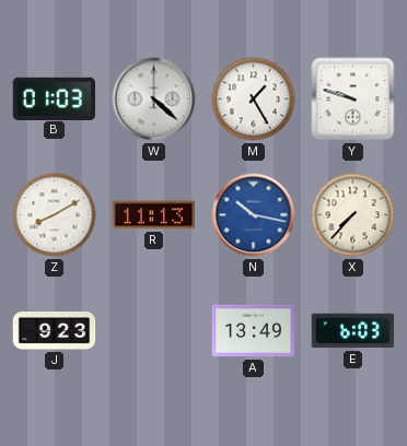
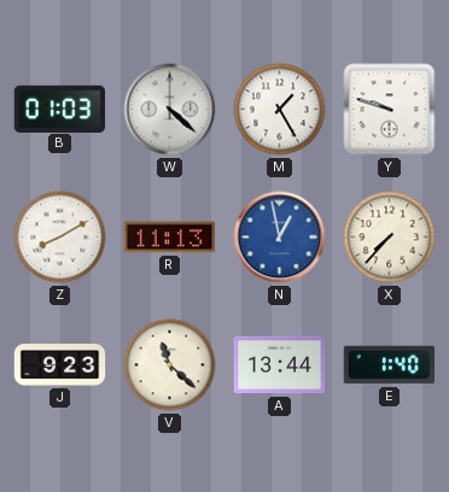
N: 10:17 -> 12:58 (280, 238)
V: none -> 11:22 (170, 365)
A: 13:49 -> 13:44 (280, 365)
E: 6:03 -> 1:40 (390, 365)
